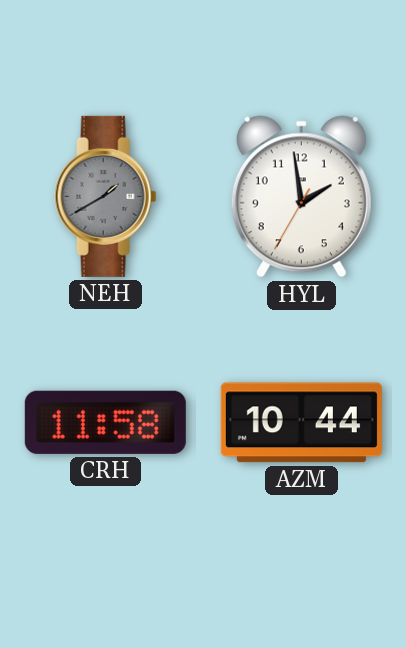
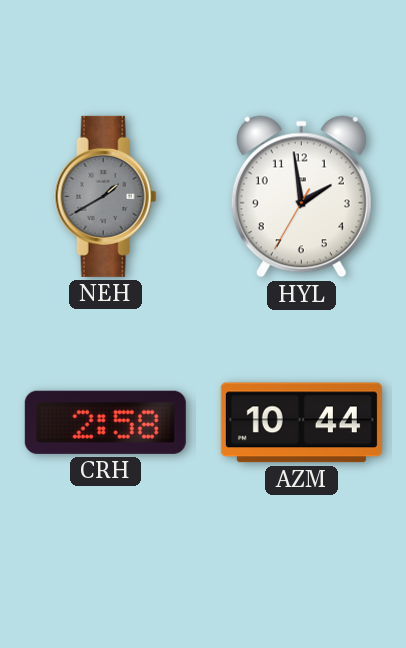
CRH: 11:58 -> 2:58 (105, 422)
